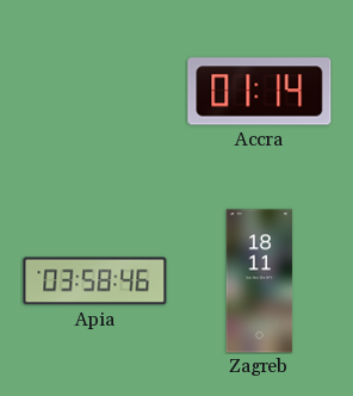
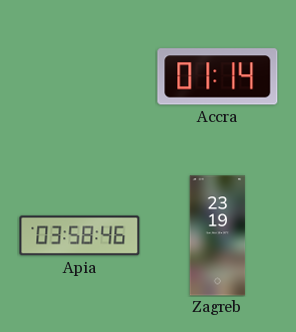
Zagreb: 18:11 -> 23:19 (218, 236)
